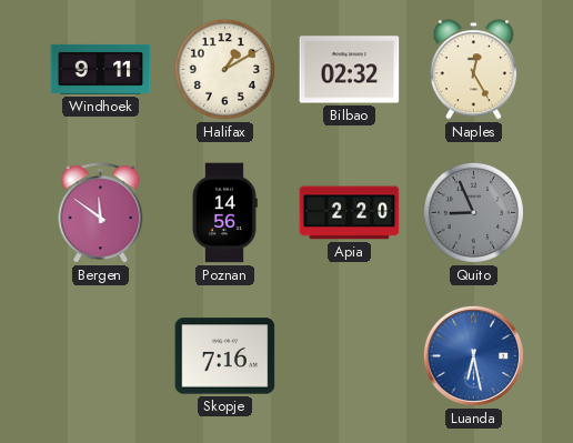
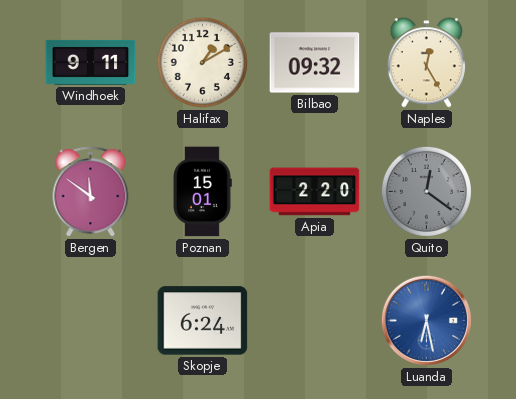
Bilbao: 02:32 -> 09:32 (315, 63)
Poznan: 14:56 -> 15:01 (202, 192)
Quito: 8:56 -> 12:21 (426, 191)
Skopje: 7:16 -> 6:24 (203, 321)
